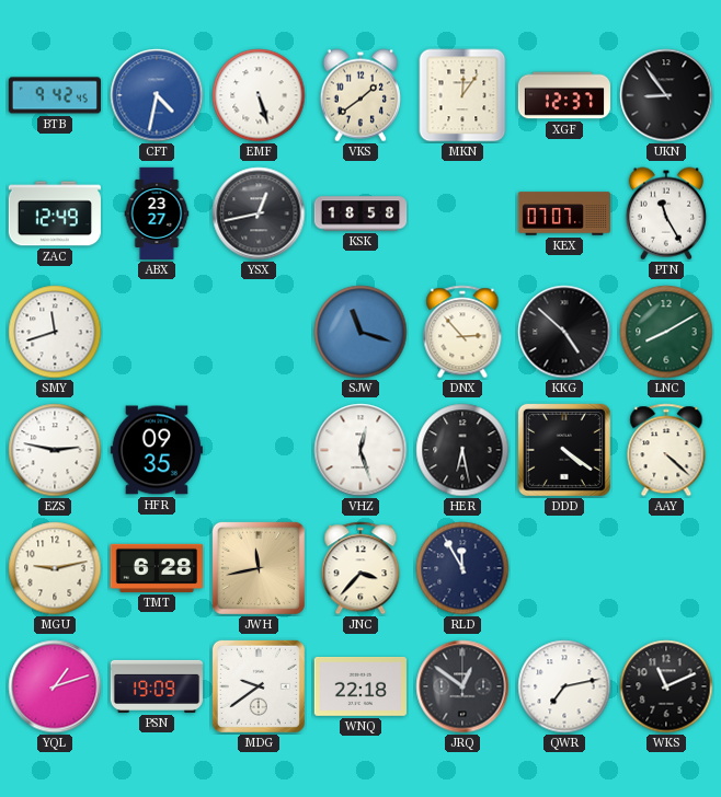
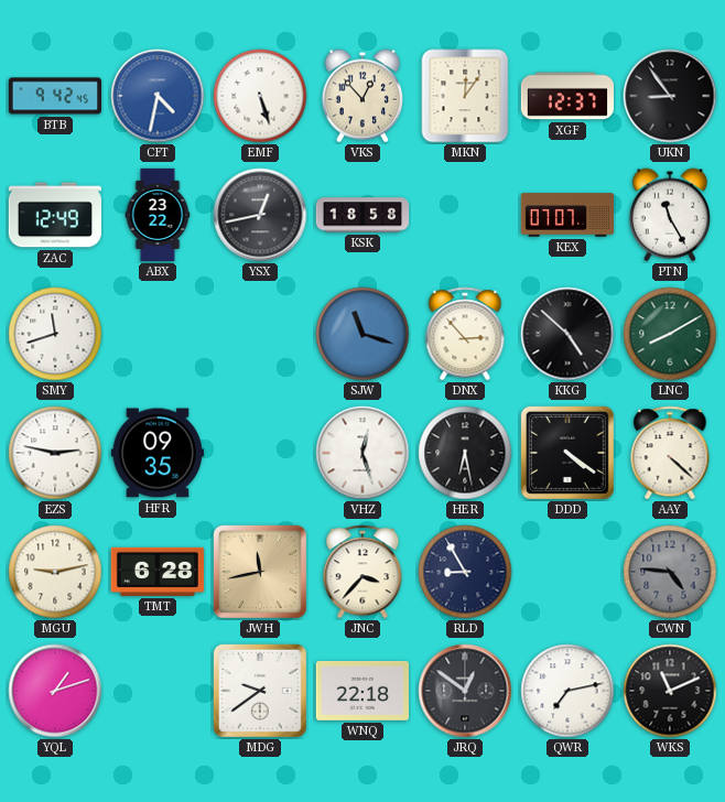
VKS: 1:39 -> 12:53 (362, 96)
ABX: 23:27 -> 23:22 (158, 215)
RLD: 11:55 -> 8:55 (465, 572)
CWN: none -> 4:46 (670, 572)
PSN: 19:09 -> none (156, 686)
